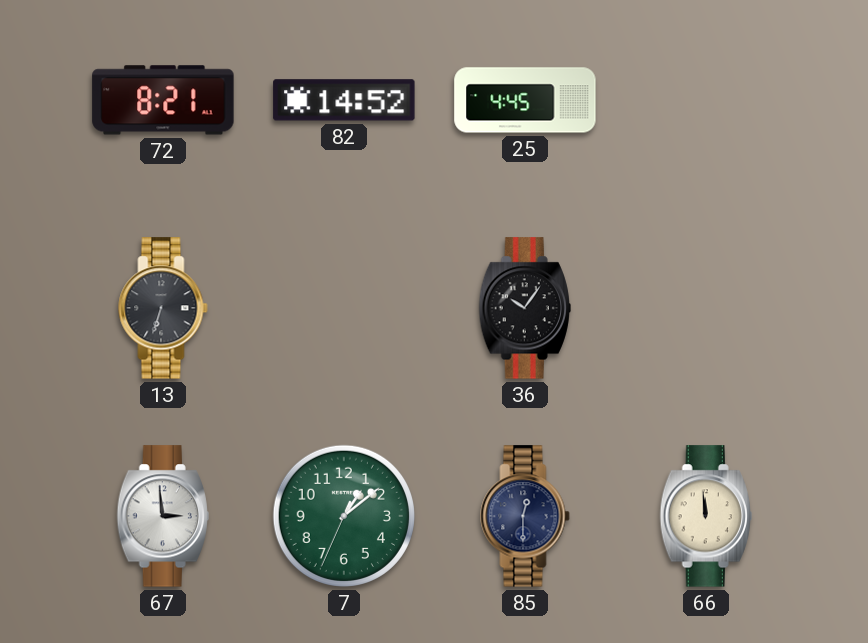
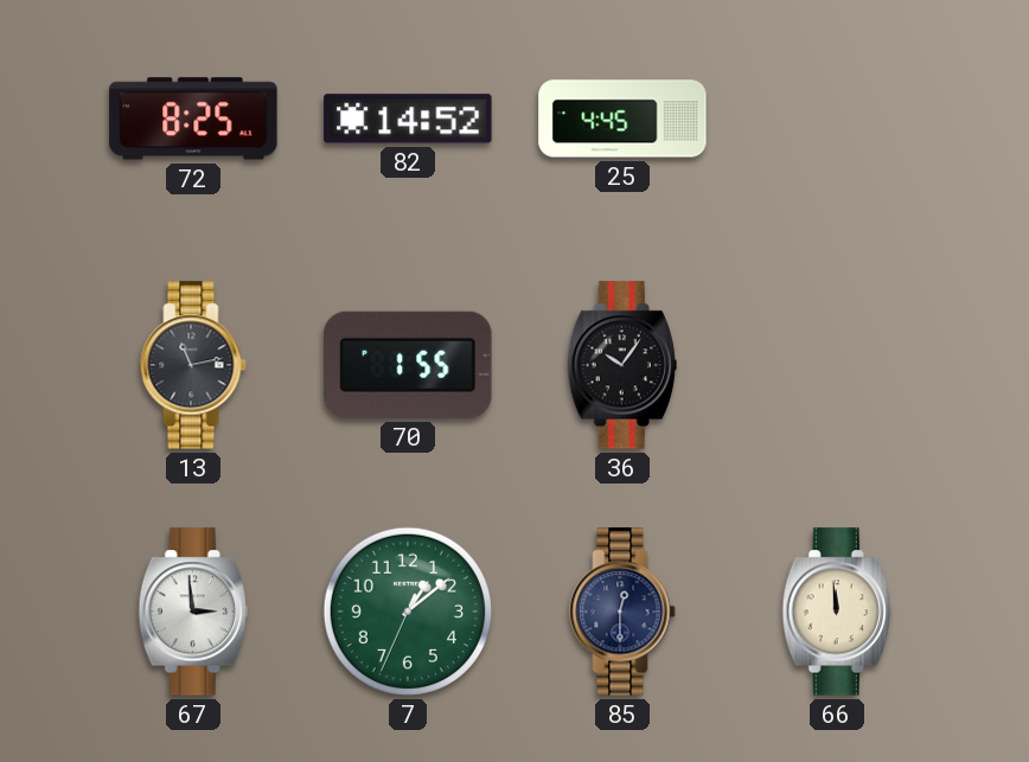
72: 8:21 -> 8:25 (193, 119)
13: 6:33 -> 11:13 (193, 365)
70: none -> 1:55 (408, 365)
